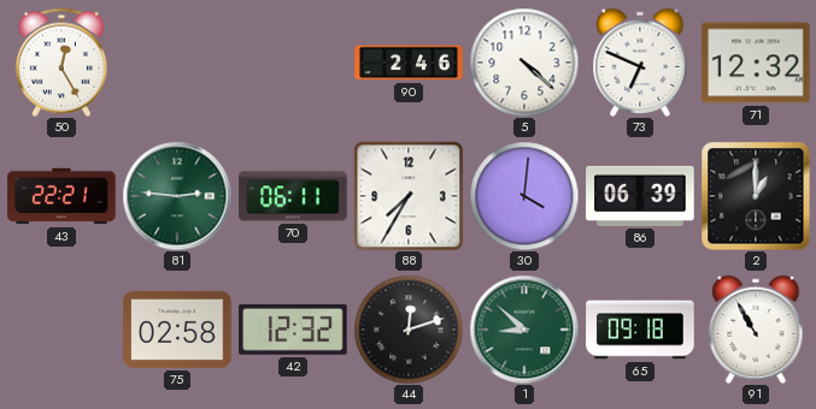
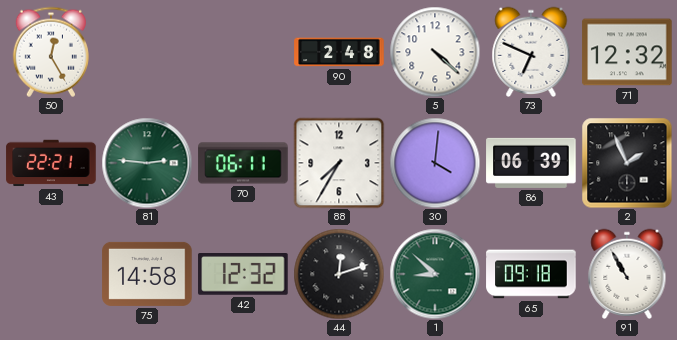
90: 2:46 -> 2:48 (339, 52)
2: 1:00 -> 1:56 (627, 163)
75: 02:58 -> 14:58 (147, 274)
